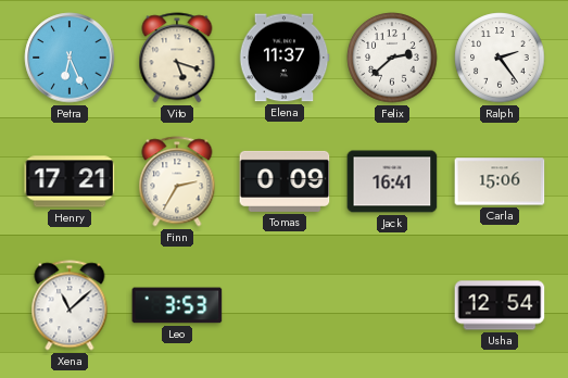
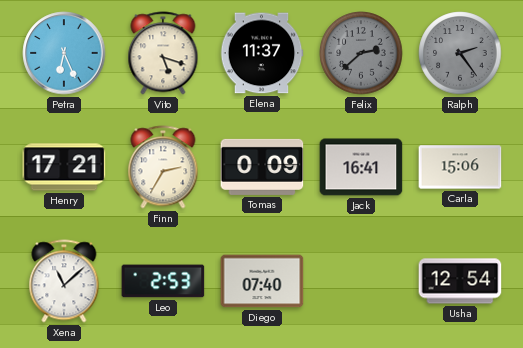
Felix dial: white -> grey (361, 53)
Ralph dial: white -> grey (460, 53)
Leo: 3:53 -> 2:53 (163, 281)
Diego: none -> 07:40 (262, 281)
